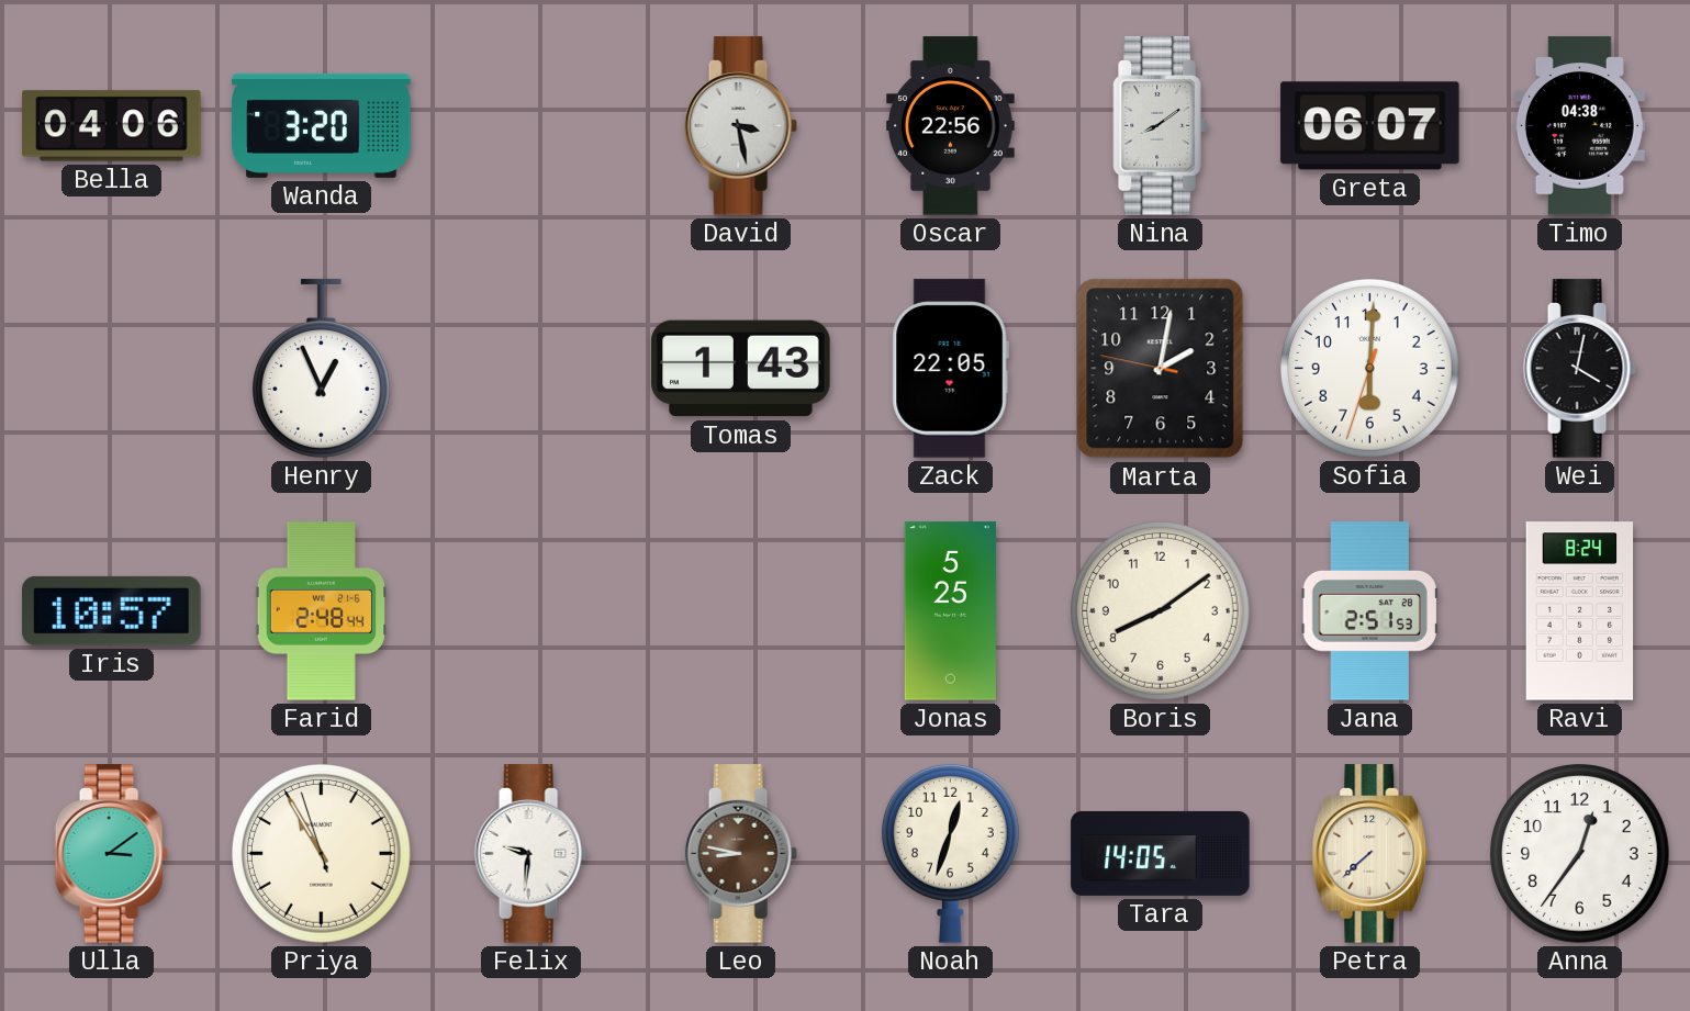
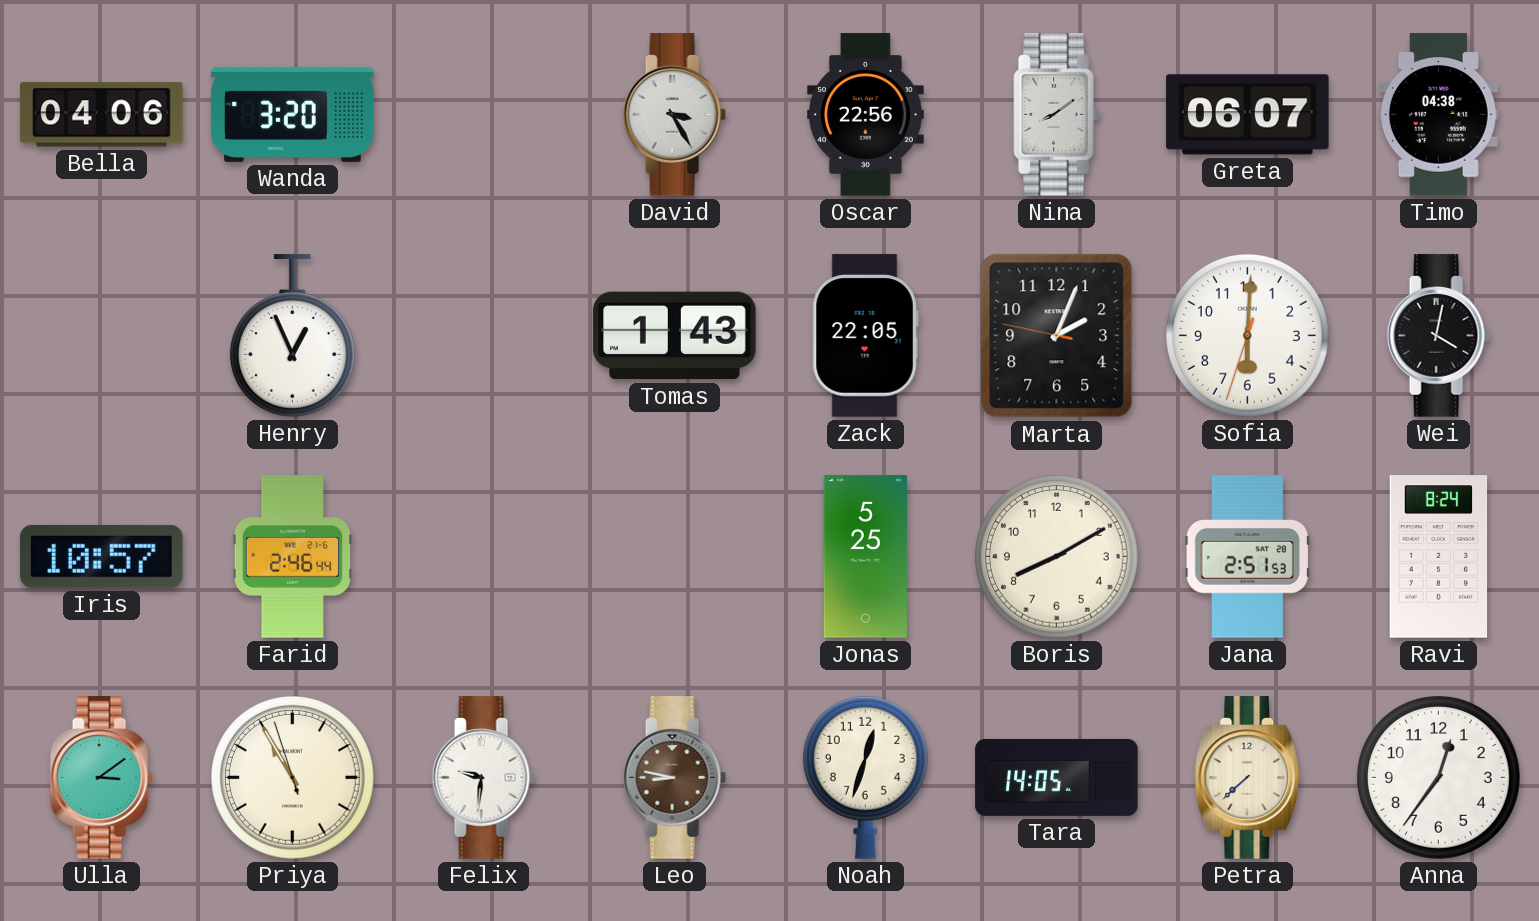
David: 3:28 -> 3:25 (674, 115)
Marta: 2:01 -> 2:03 (1057, 336)
Farid: 2:48 -> 2:46 (292, 557)
Boris: 8:09 -> 8:10 (1057, 557)
